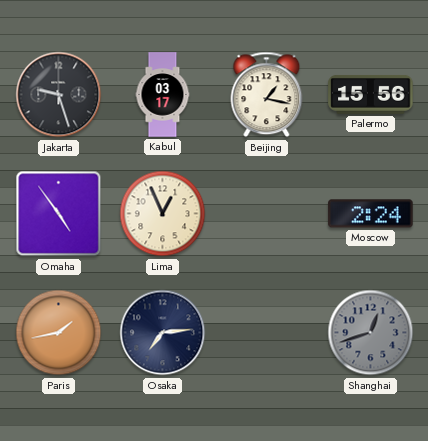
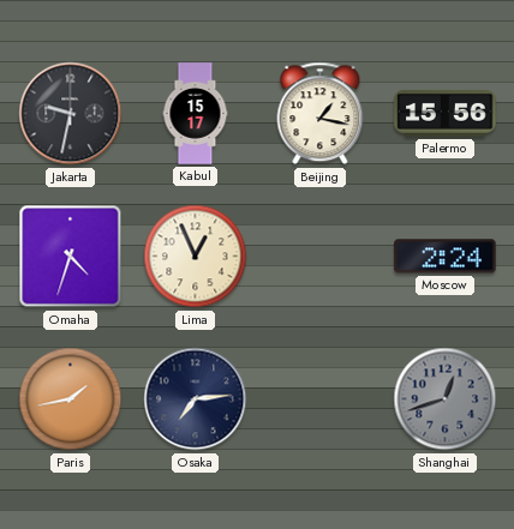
Jakarta: 9:27 -> 9:32 (71, 114)
Kabul: 03:17 -> 15:17 (196, 114)
Omaha: 4:54 -> 4:33 (71, 257)
